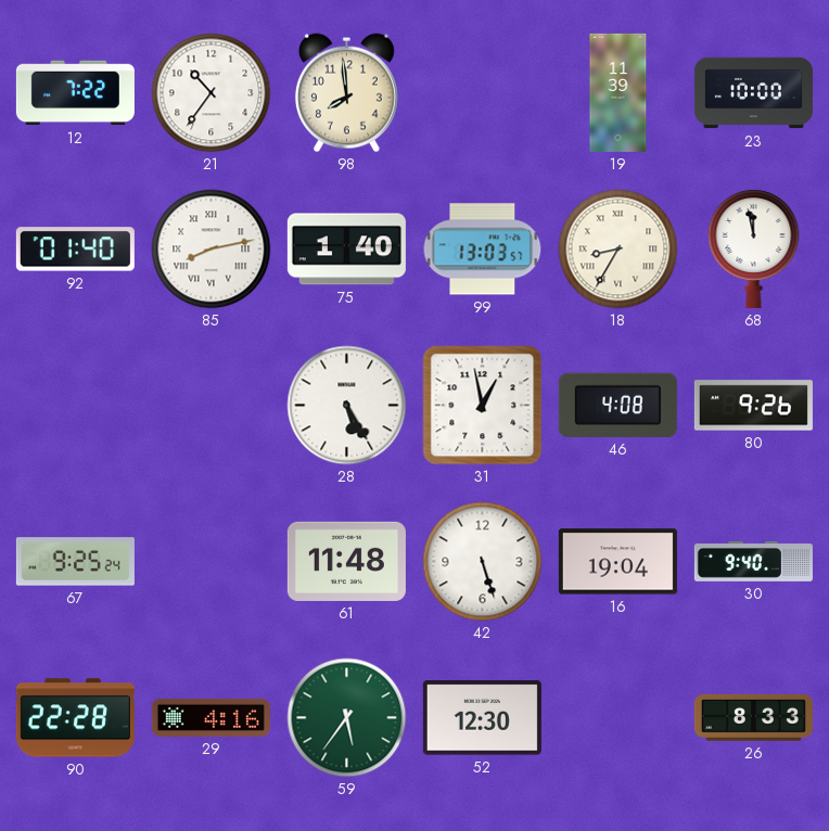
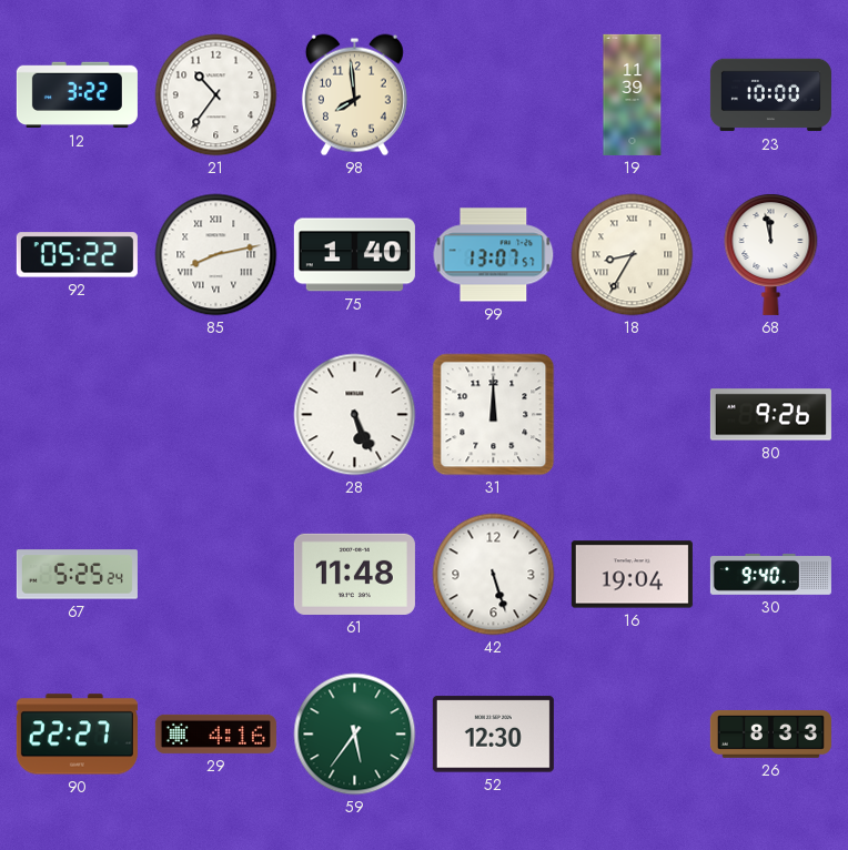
12: 7:22 -> 3:22 (77, 95)
92: 01:40 -> 05:22 (77, 255)
99: 13:03 -> 13:07 (494, 255)
28: 5:25 -> 5:26 (355, 415)
31: 12:58 -> 12:00 (494, 415)
46: 4:08 -> none (617, 405)
67: 9:25 -> 5:25 (77, 575)
90: 22:28 -> 22:27 (77, 735)
